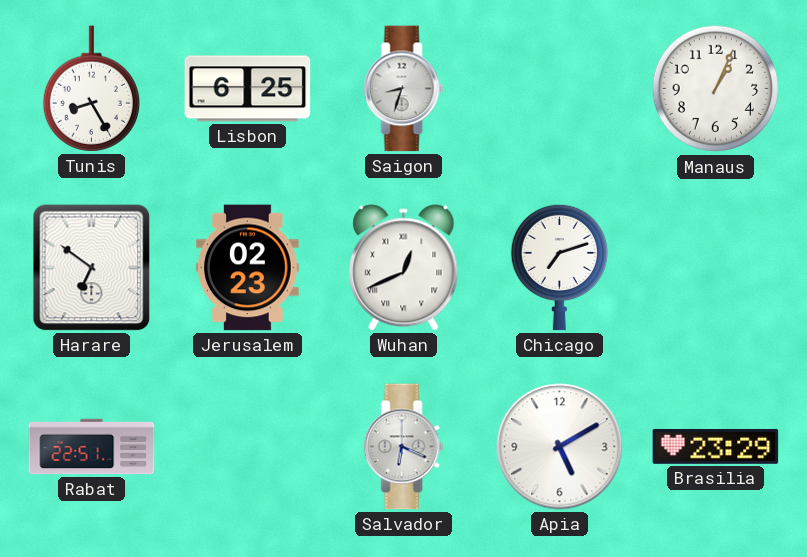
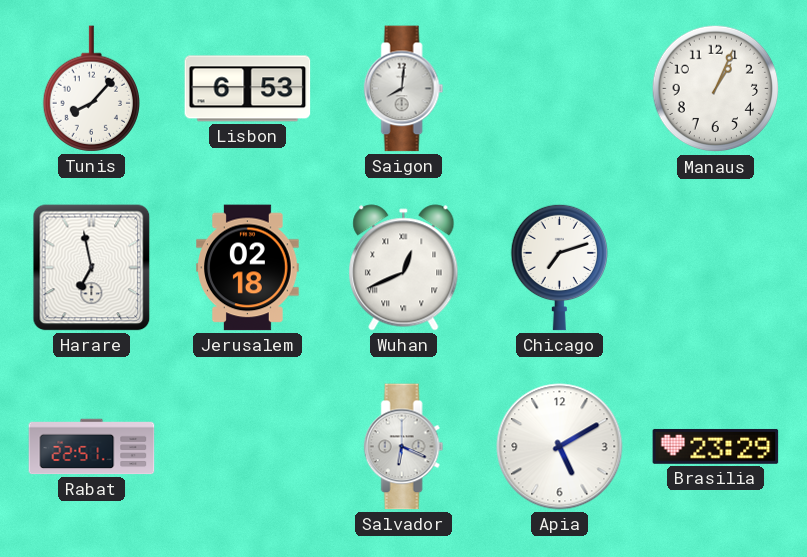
Tunis: 8:25 -> 8:07 (91, 89)
Lisbon: 6:25 -> 6:53 (248, 89)
Saigon: 8:33 -> 8:01 (404, 89)
Harare: 6:51 -> 6:58 (92, 268)
Jerusalem: 02:23 -> 02:18 (248, 268)
